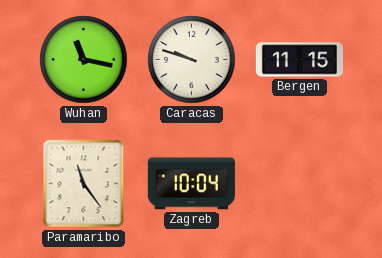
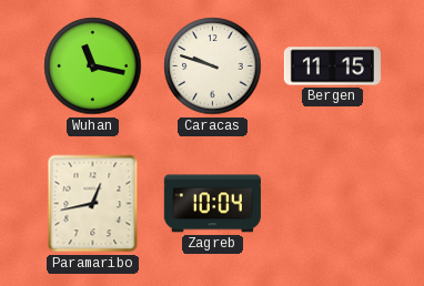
Paramaribo: 11:24 -> 12:43 (93, 204)
